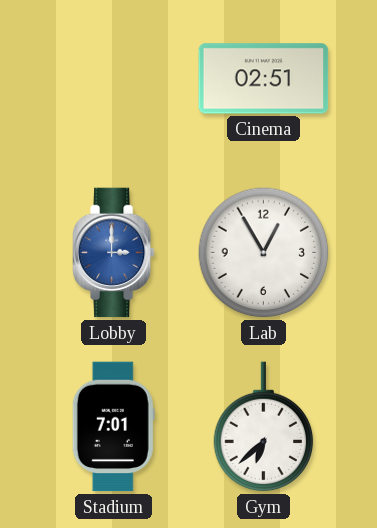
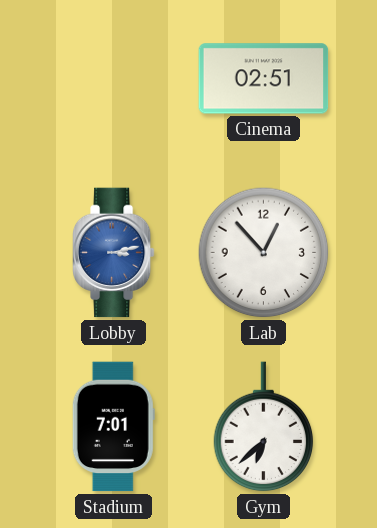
Lobby: 3:00 -> 3:13 (113, 253)
Lab: 12:55 -> 12:53 (264, 253)
